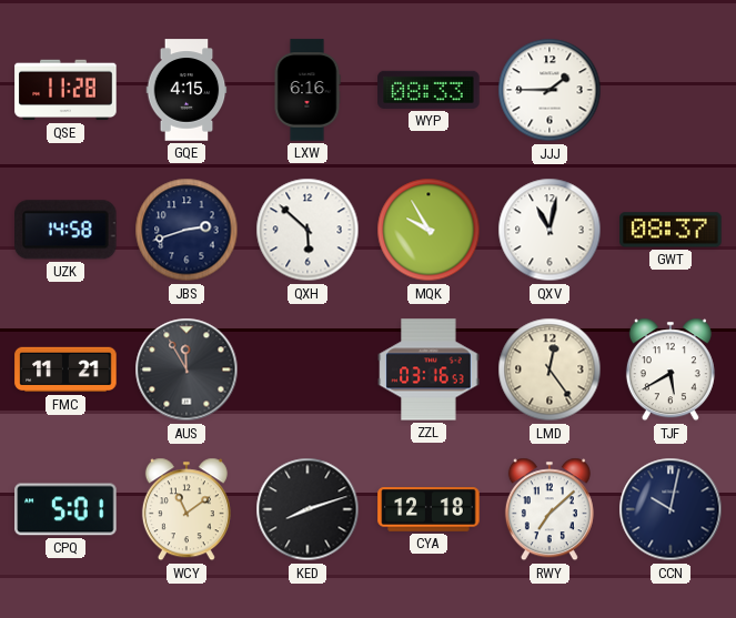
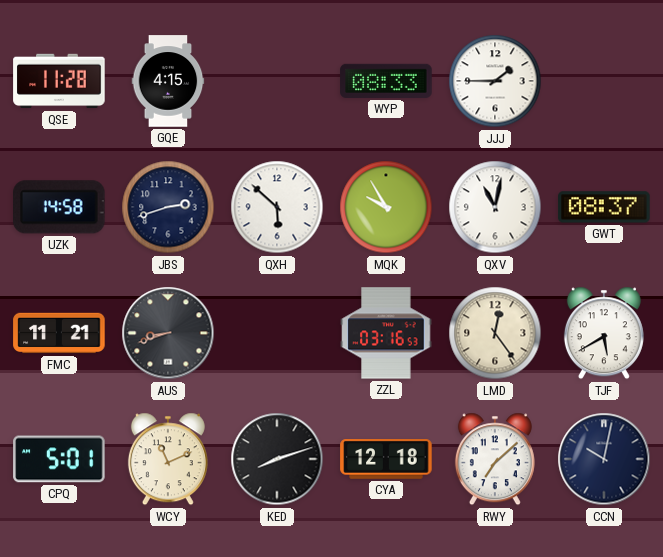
LXW: 6:16 -> none (307, 90)
AUS: 11:55 -> 8:42 (168, 333)
WCY: 11:09 -> 11:11 (168, 459)
